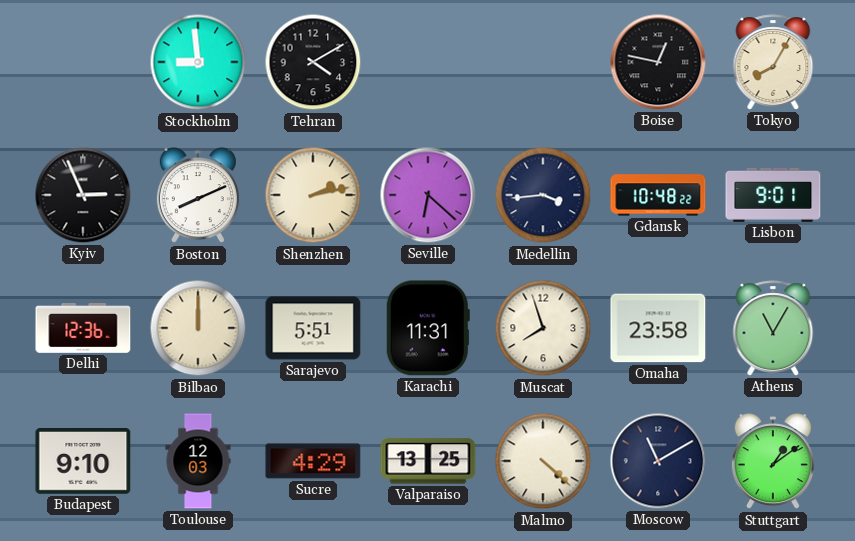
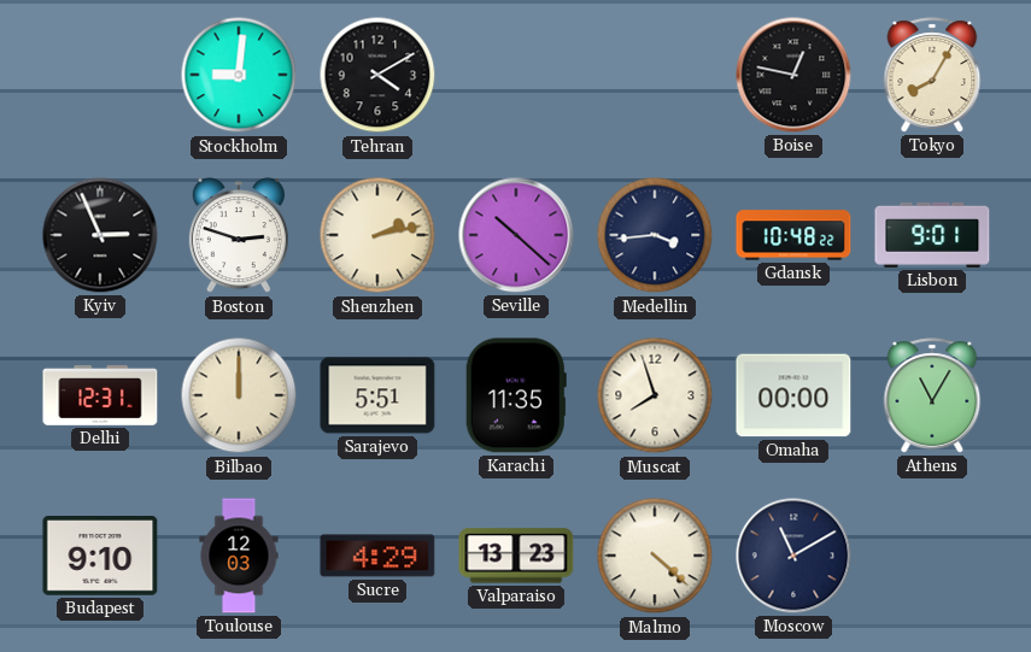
Stockholm: 8:59 -> 9:01 (239, 75)
Boston: 8:11 -> 2:48 (239, 236)
Seville: 6:22 -> 10:22 (516, 235)
Delhi: 12:36 -> 12:31 (100, 397)
Karachi: 11:31 -> 11:35 (516, 395)
Omaha: 23:58 -> 00:00 (793, 395)
Valparaiso: 13:25 -> 13:23 (516, 556)
Stuttgart: 1:09 -> none (773, 462)
